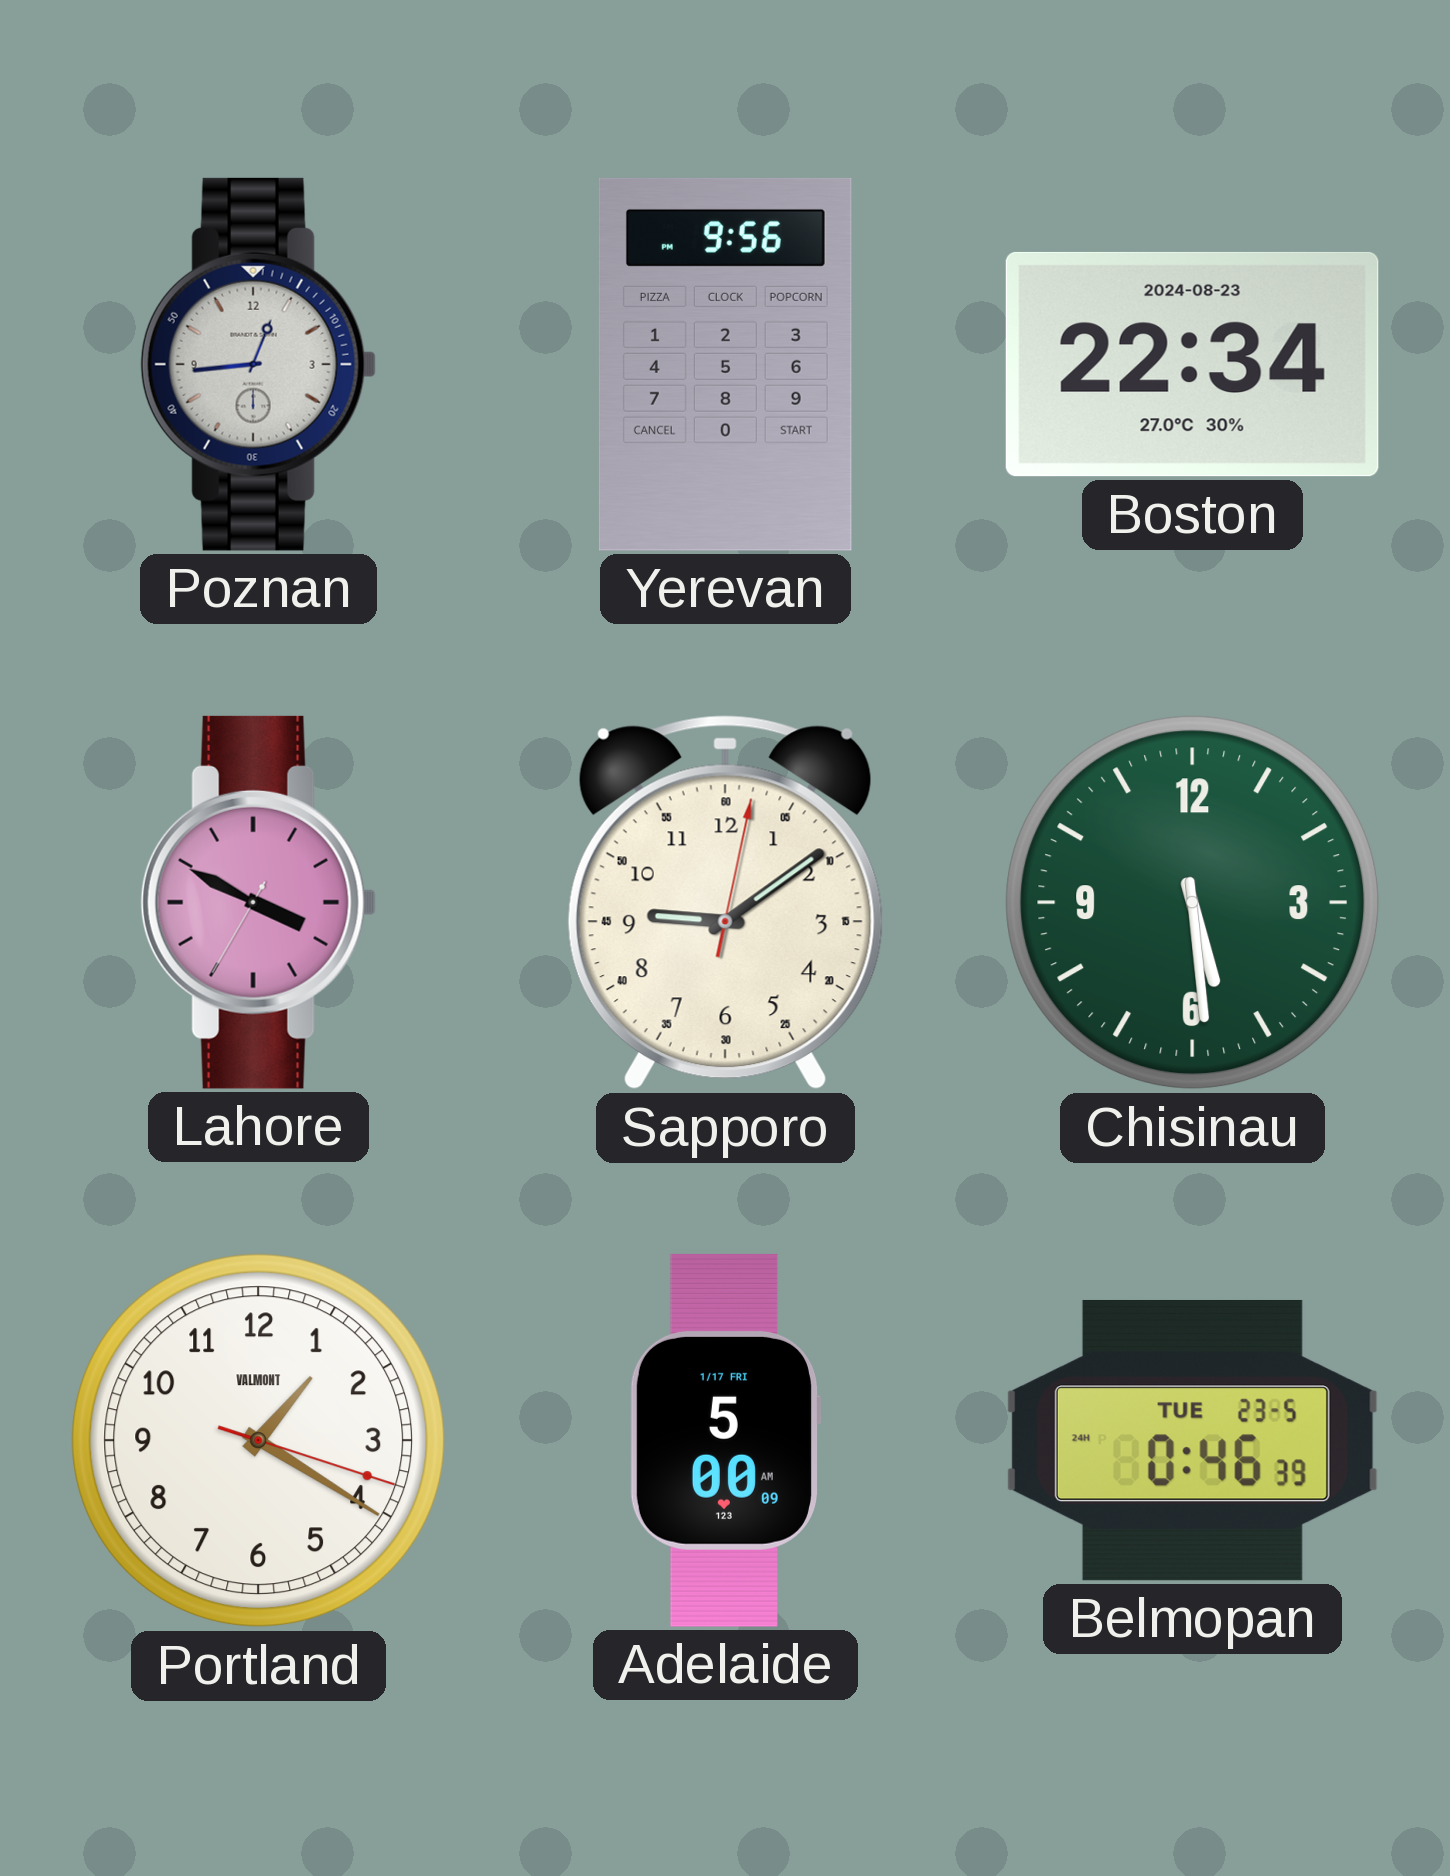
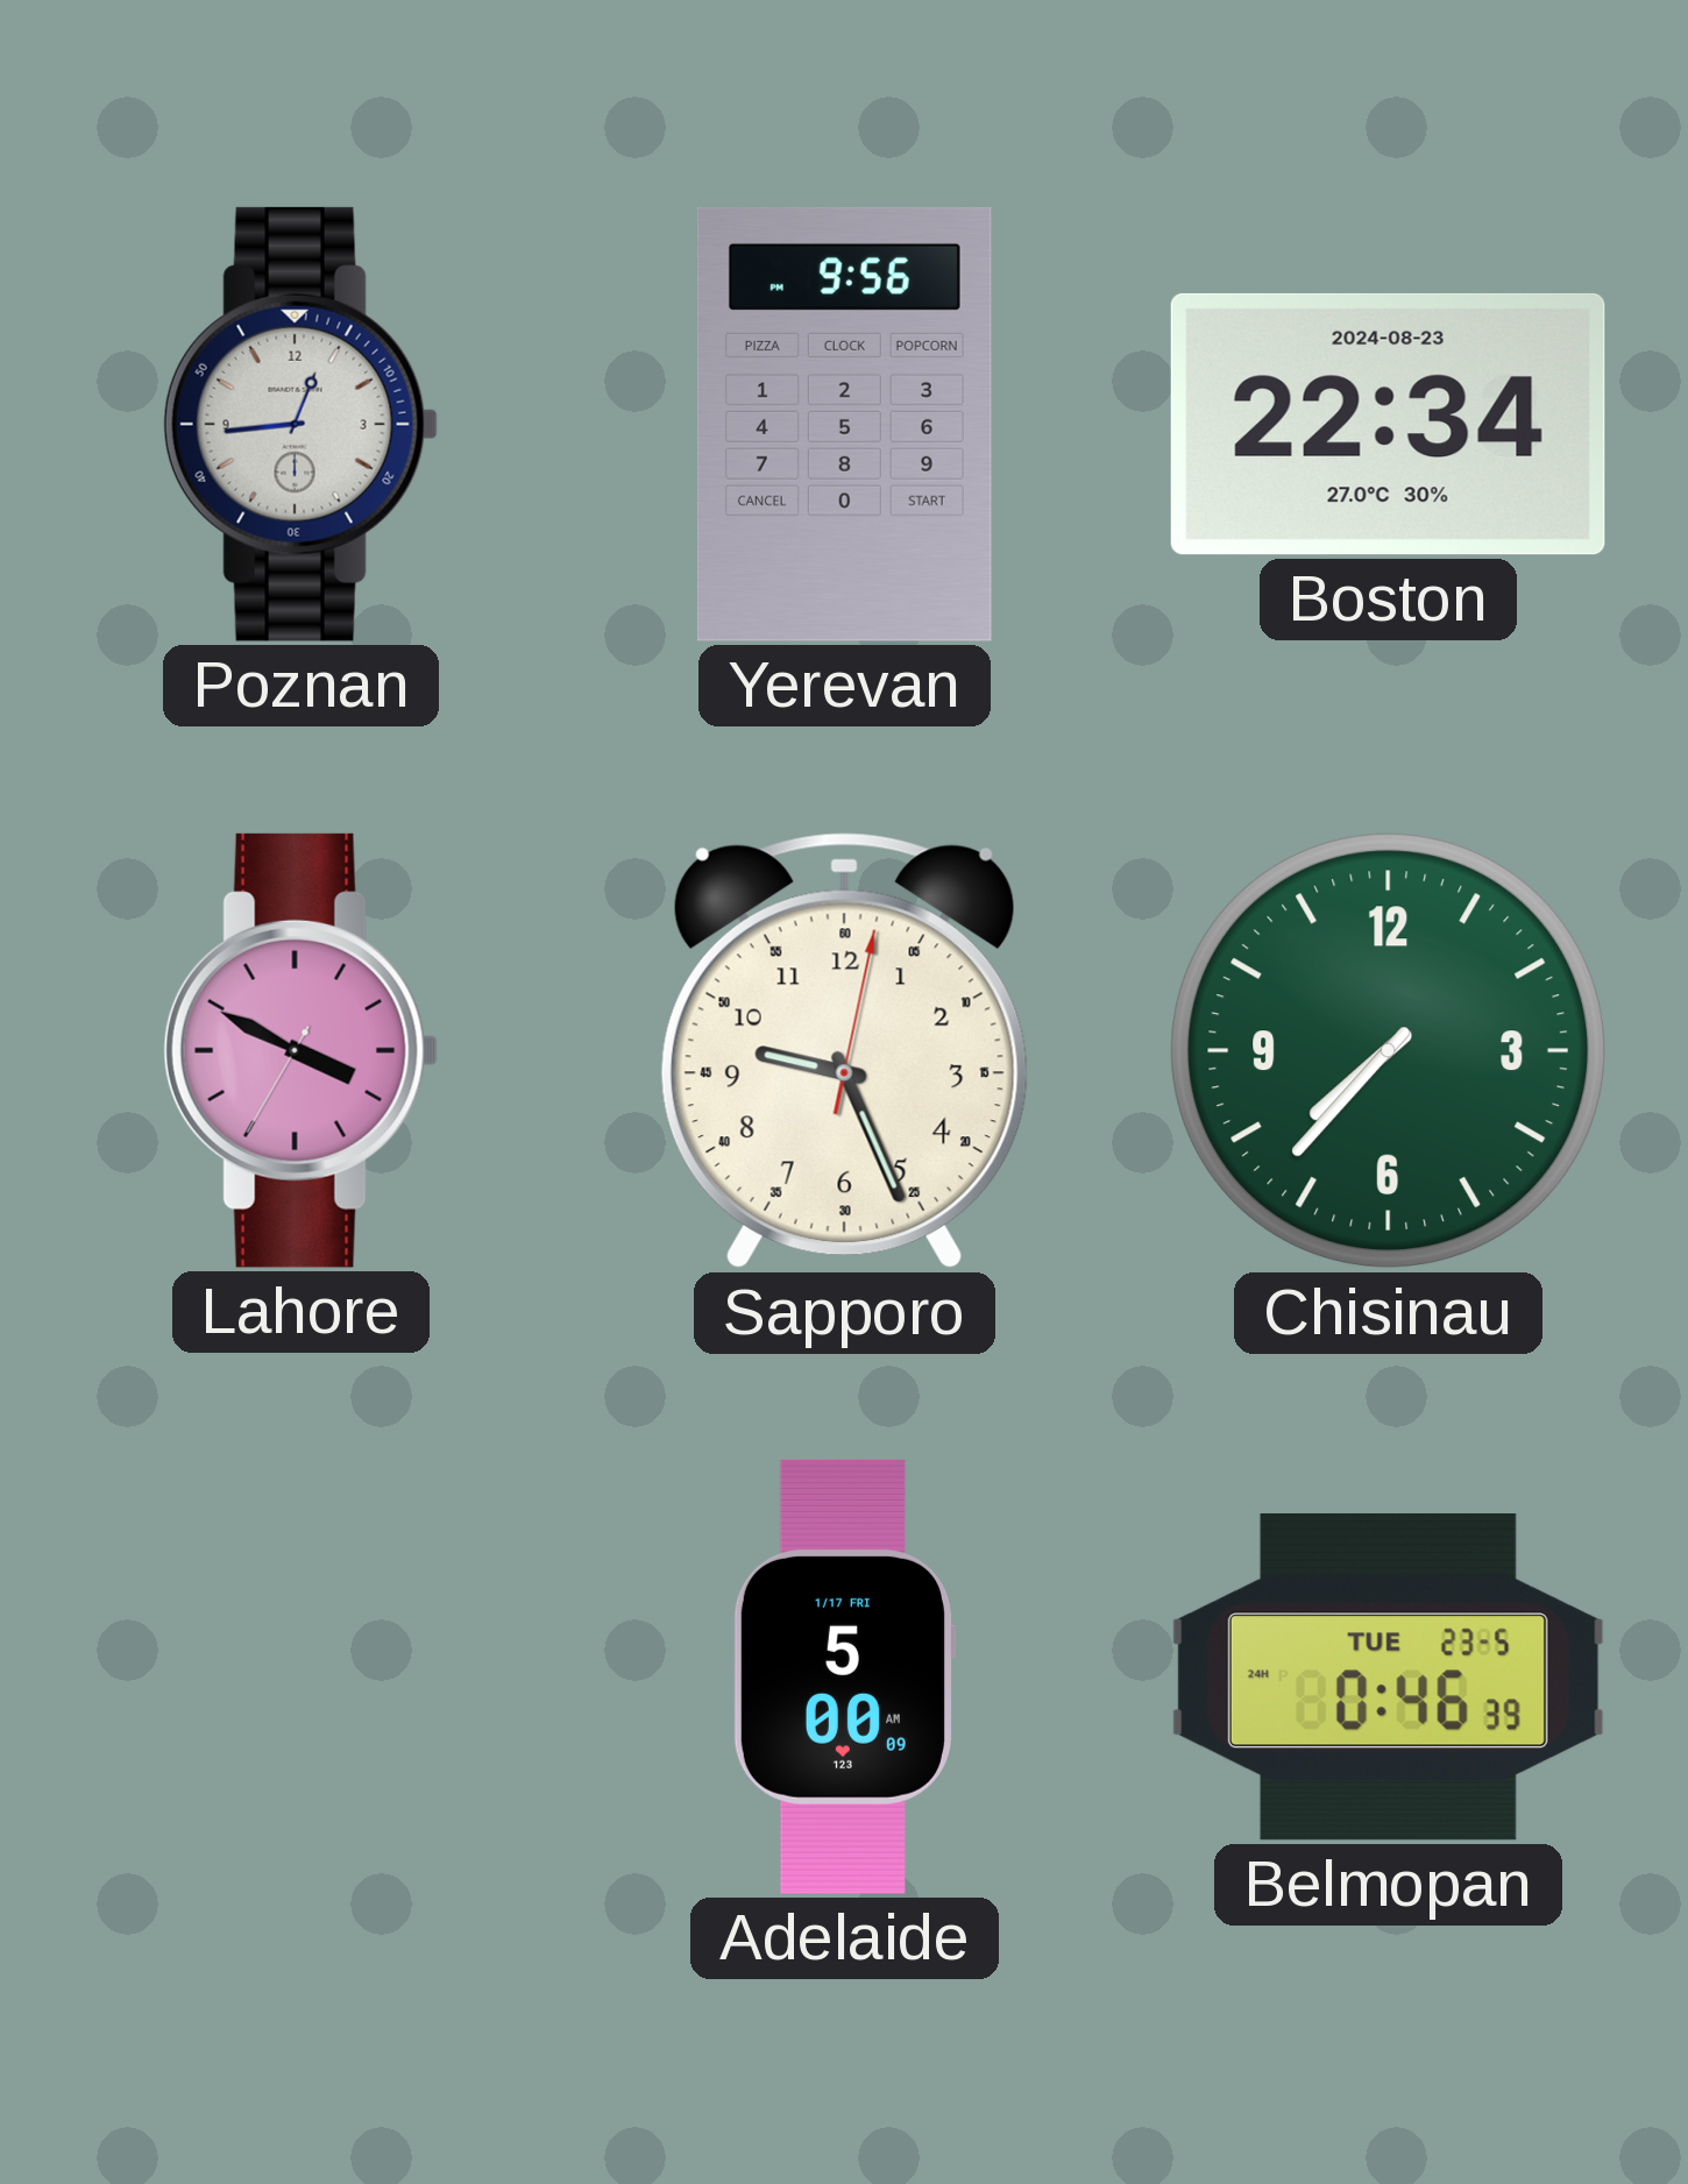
Sapporo: 9:09 -> 9:26 (844, 1051)
Chisinau: 5:29 -> 7:37 (1389, 1051)
Portland: 1:20 -> none (259, 1441)
